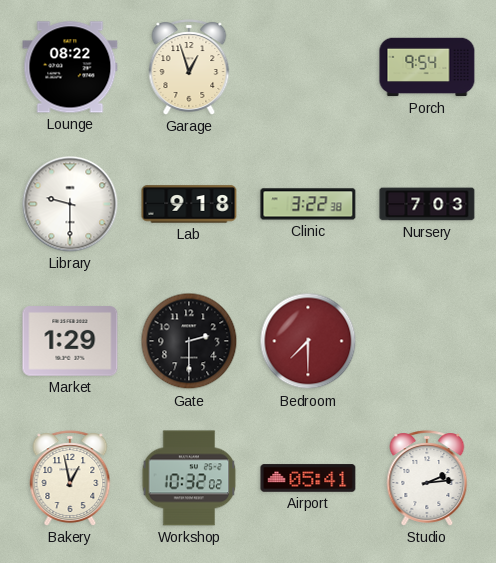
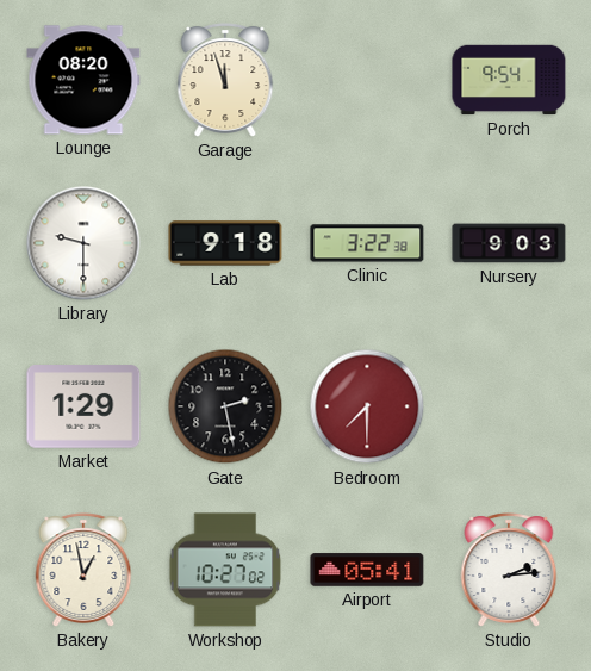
Lounge: 08:22 -> 08:20 (83, 80)
Garage: 12:57 -> 11:57 (225, 80)
Nursery: 7:03 -> 9:03 (509, 243)
Gate: 2:30 -> 2:28 (225, 406)
Workshop: 10:32 -> 10:27 (225, 570)
